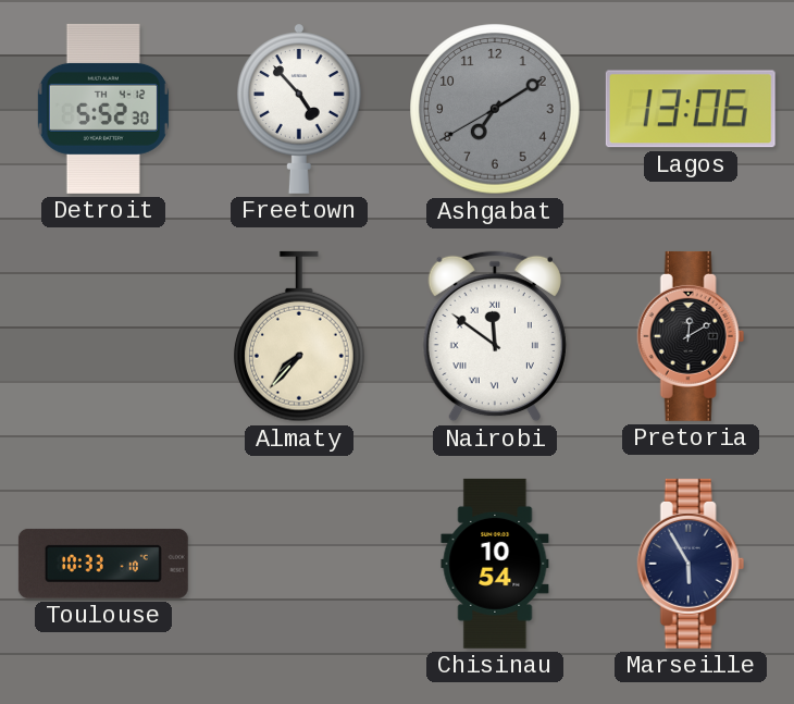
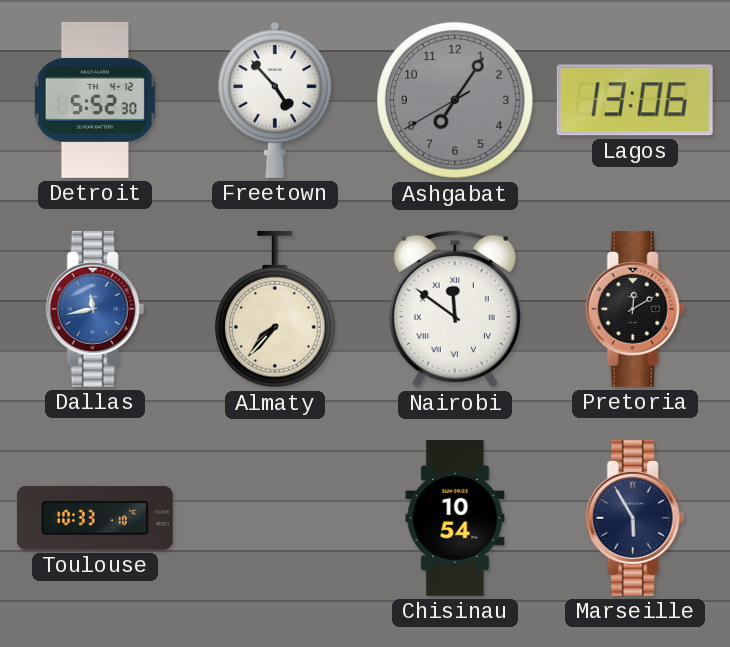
Ashgabat: 7:09 -> 7:05 (455, 100)
Dallas: none -> 11:43 (95, 309)
